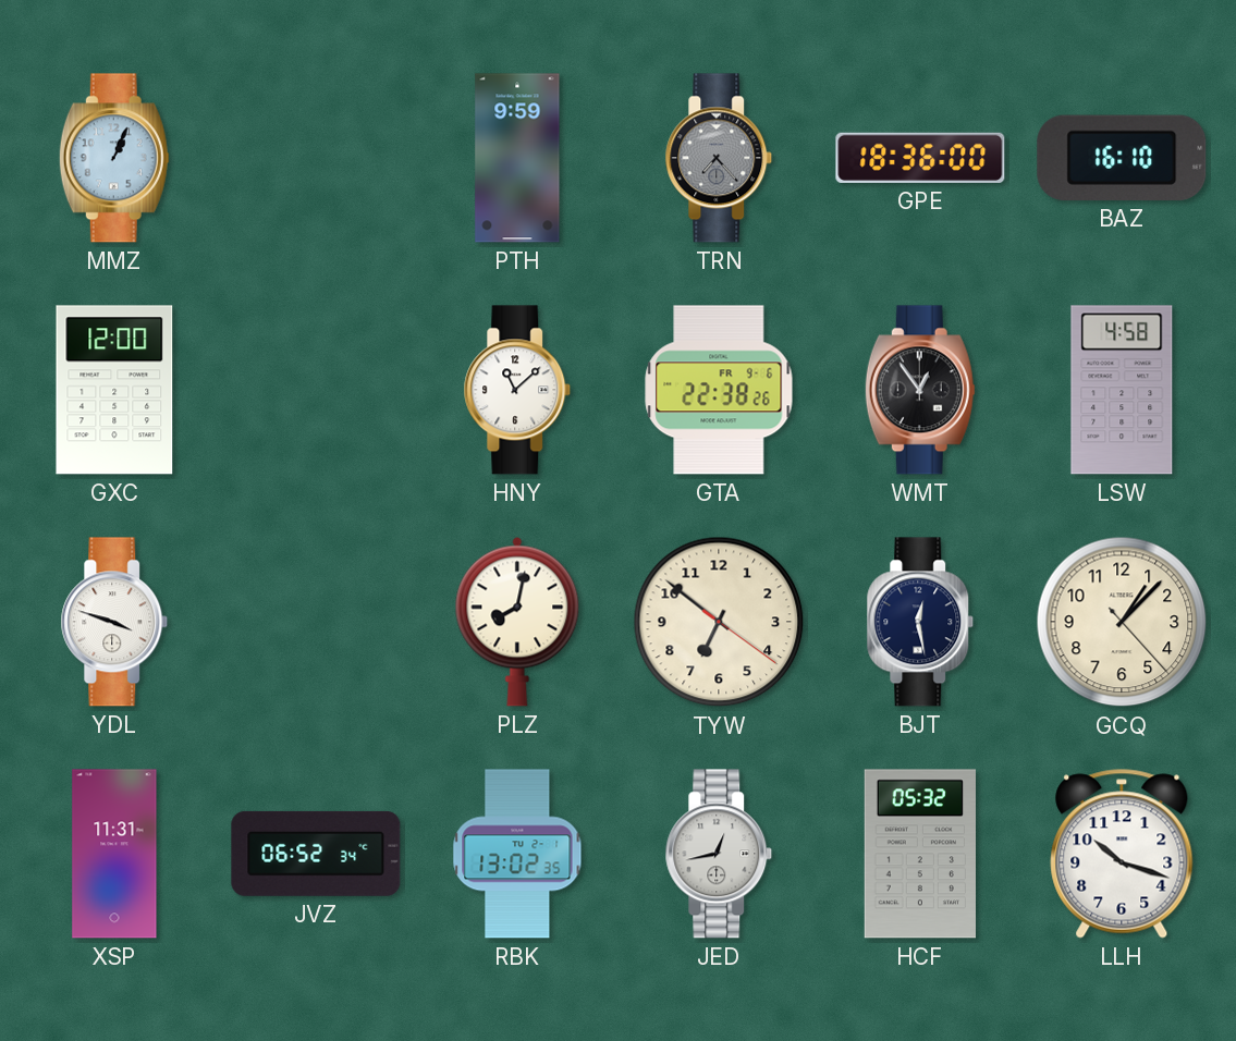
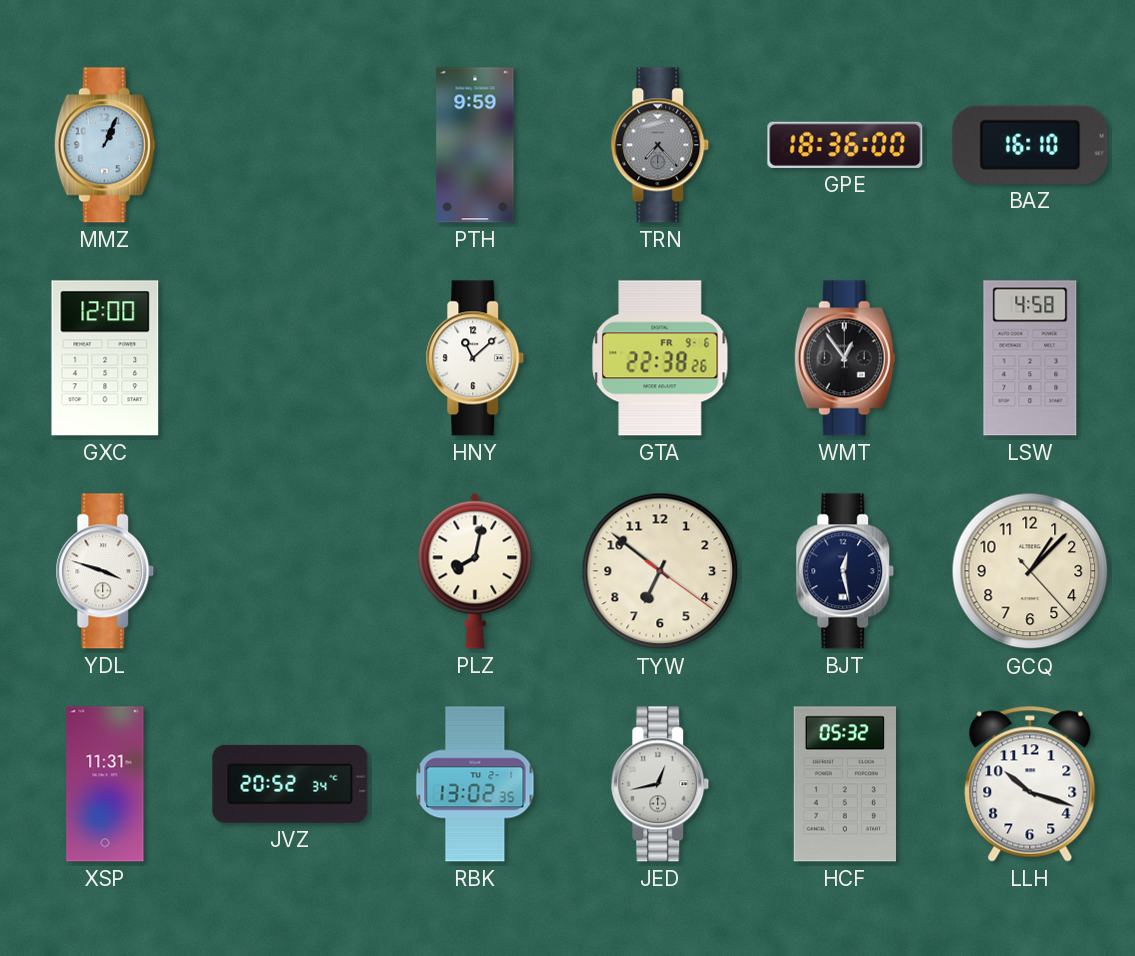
JVZ: 06:52 -> 20:52 (290, 784)
